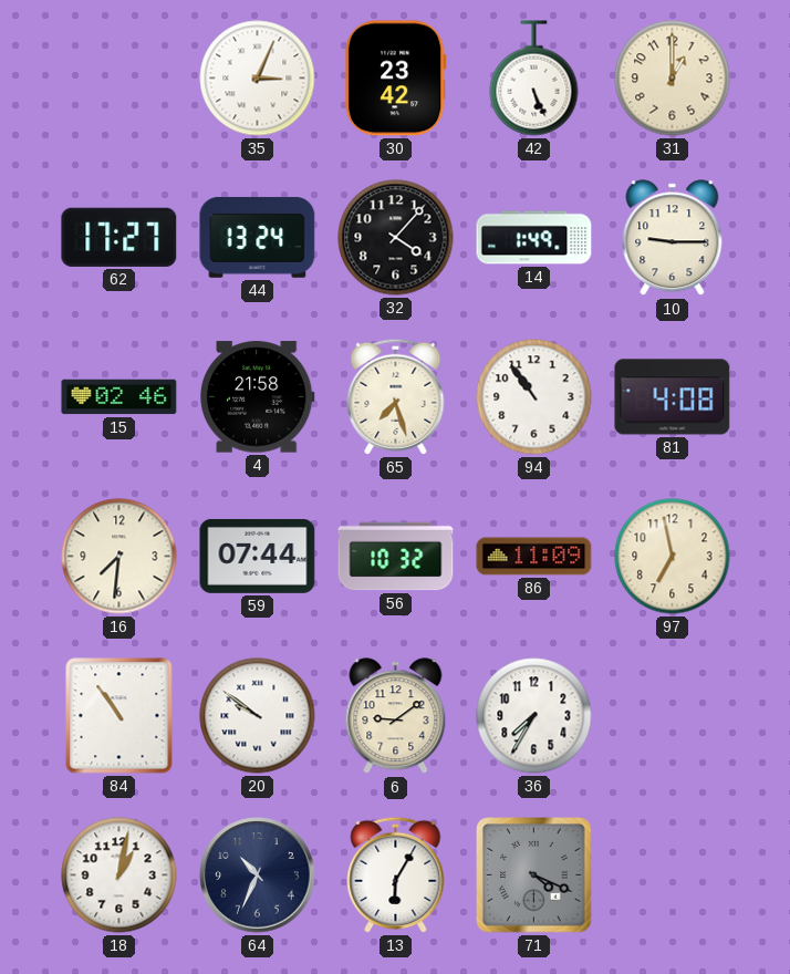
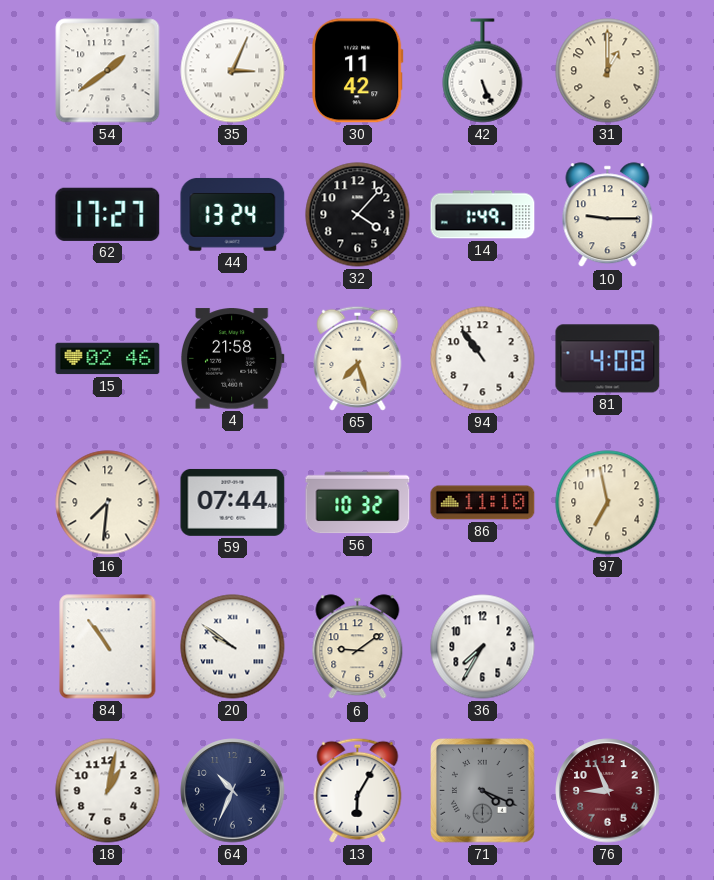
54: none -> 1:39 (108, 71)
30: 23:42 -> 11:42 (357, 71)
86: 11:09 -> 11:10 (483, 503)
76: none -> 8:56 (608, 791)
